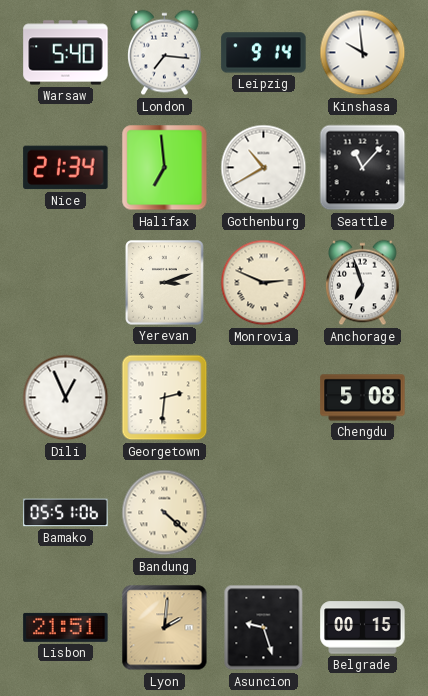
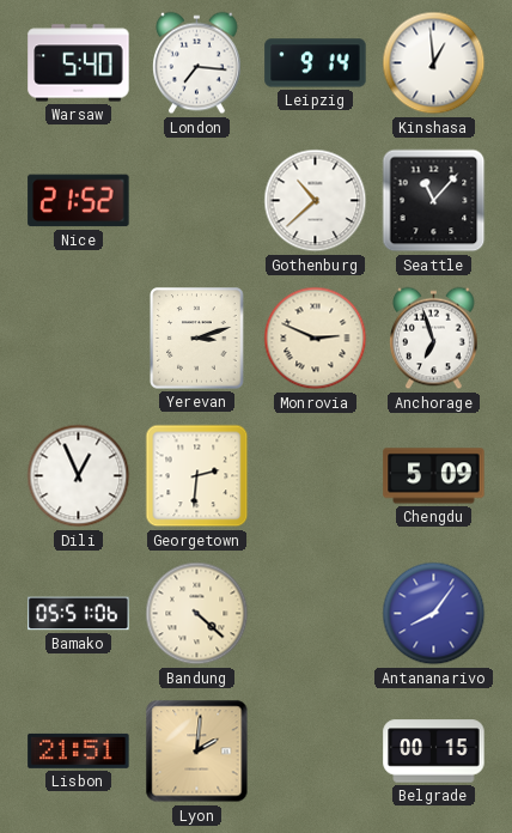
Kinshasa: 9:59 -> 12:59 (434, 63)
Nice: 21:34 -> 21:52 (79, 201)
Halifax: 6:59 -> none (165, 168)
Gothenburg: 10:40 -> 10:38 (316, 201)
Chengdu: 5:08 -> 5:09 (434, 476)
Antananarivo: none -> 8:06 (434, 614)
Asuncion: 9:27 -> none (264, 628)
